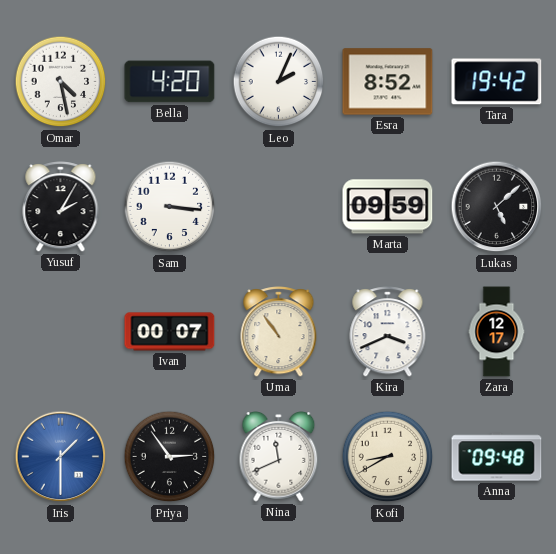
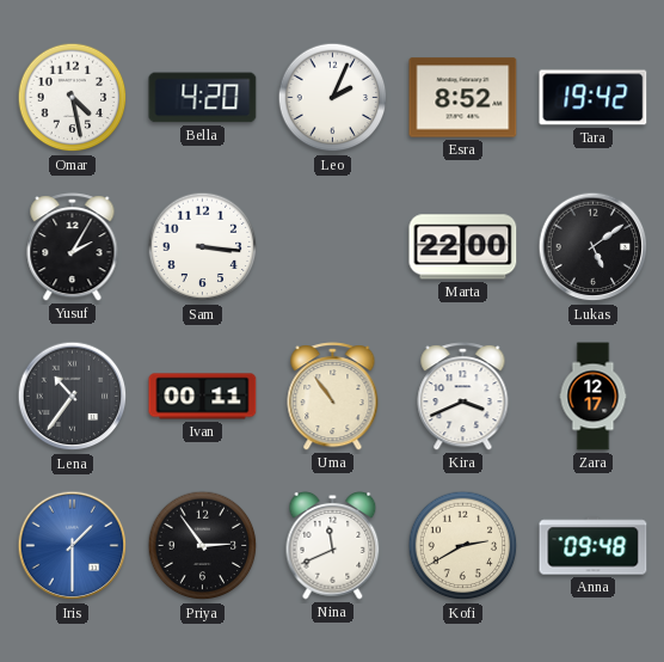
Marta: 09:59 -> 22:00 (463, 247)
Lukas: 5:08 -> 5:09 (594, 247)
Lena: none -> 10:36 (73, 397)
Ivan: 00:07 -> 00:11 (203, 397)
Kofi: 8:40 -> 2:40 (463, 546)
